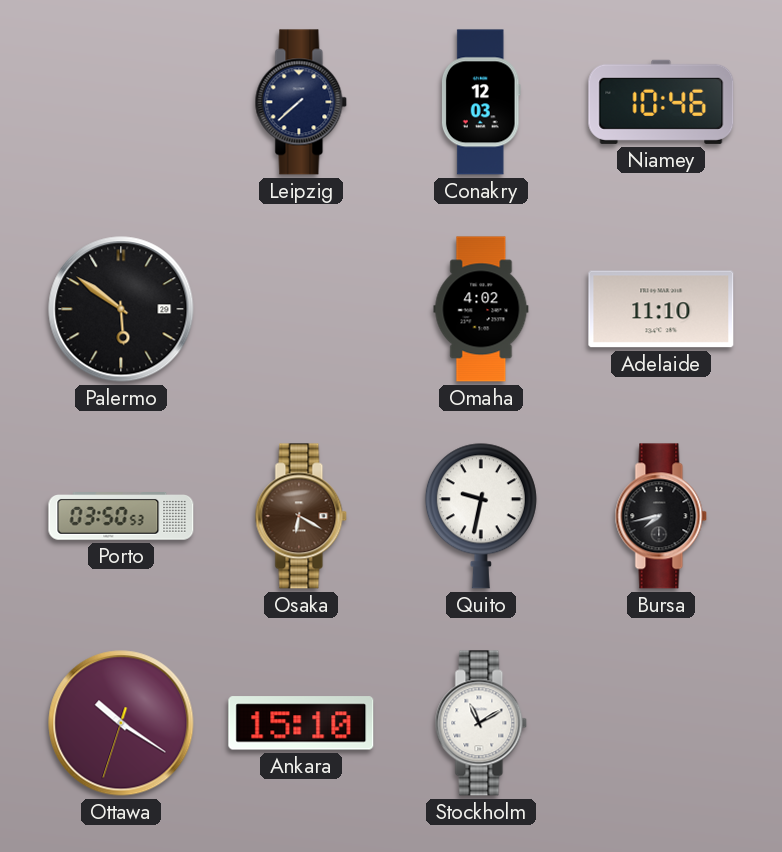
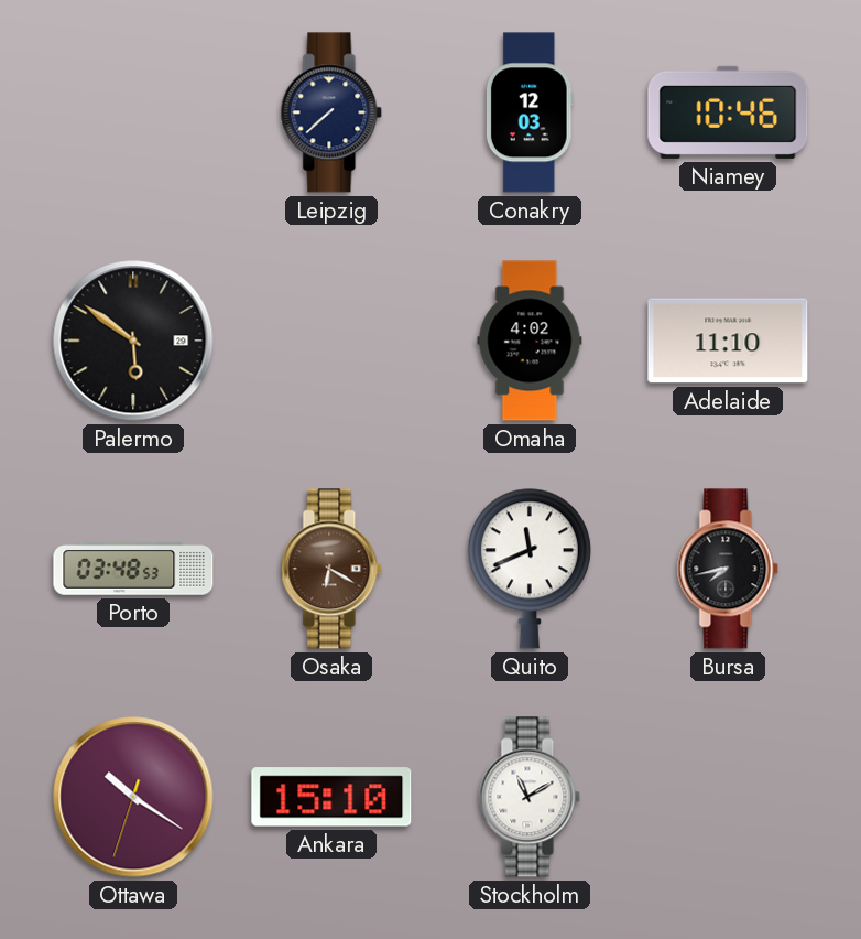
Porto: 03:50 -> 03:48 (133, 569)
Quito: 9:32 -> 11:41 (530, 569)
